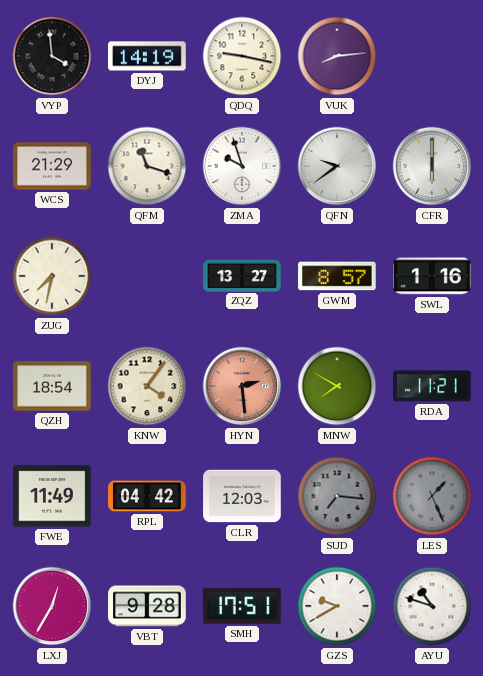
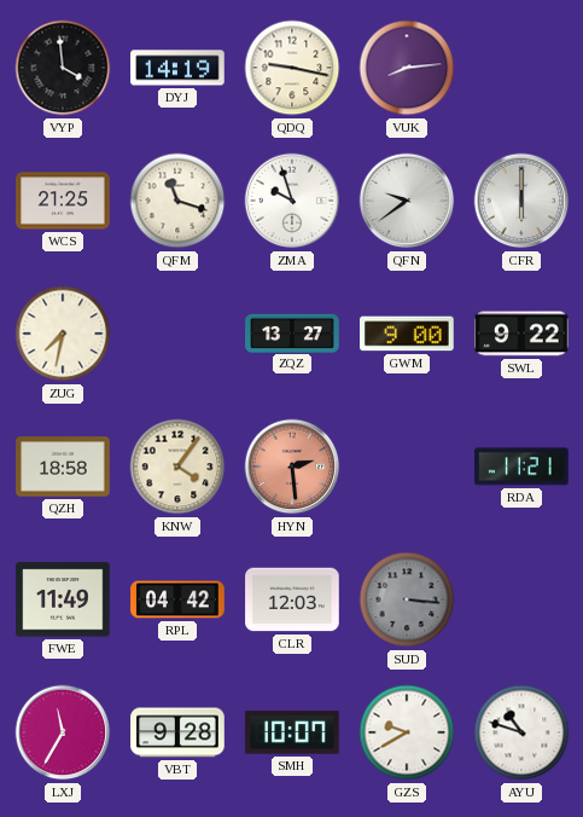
WCS: 21:29 -> 21:25 (63, 201)
GWM: 8:57 -> 9:00 (407, 334)
SWL: 1:16 -> 9:22 (521, 334)
QZH: 18:54 -> 18:58 (63, 467)
MNW: 7:50 -> none (337, 386)
SUD: 7:16 -> 3:16 (407, 599)
LES: 1:26 -> none (432, 496)
LXJ: 12:35 -> 11:35 (63, 732)
SMH: 17:51 -> 10:07 (292, 732)
